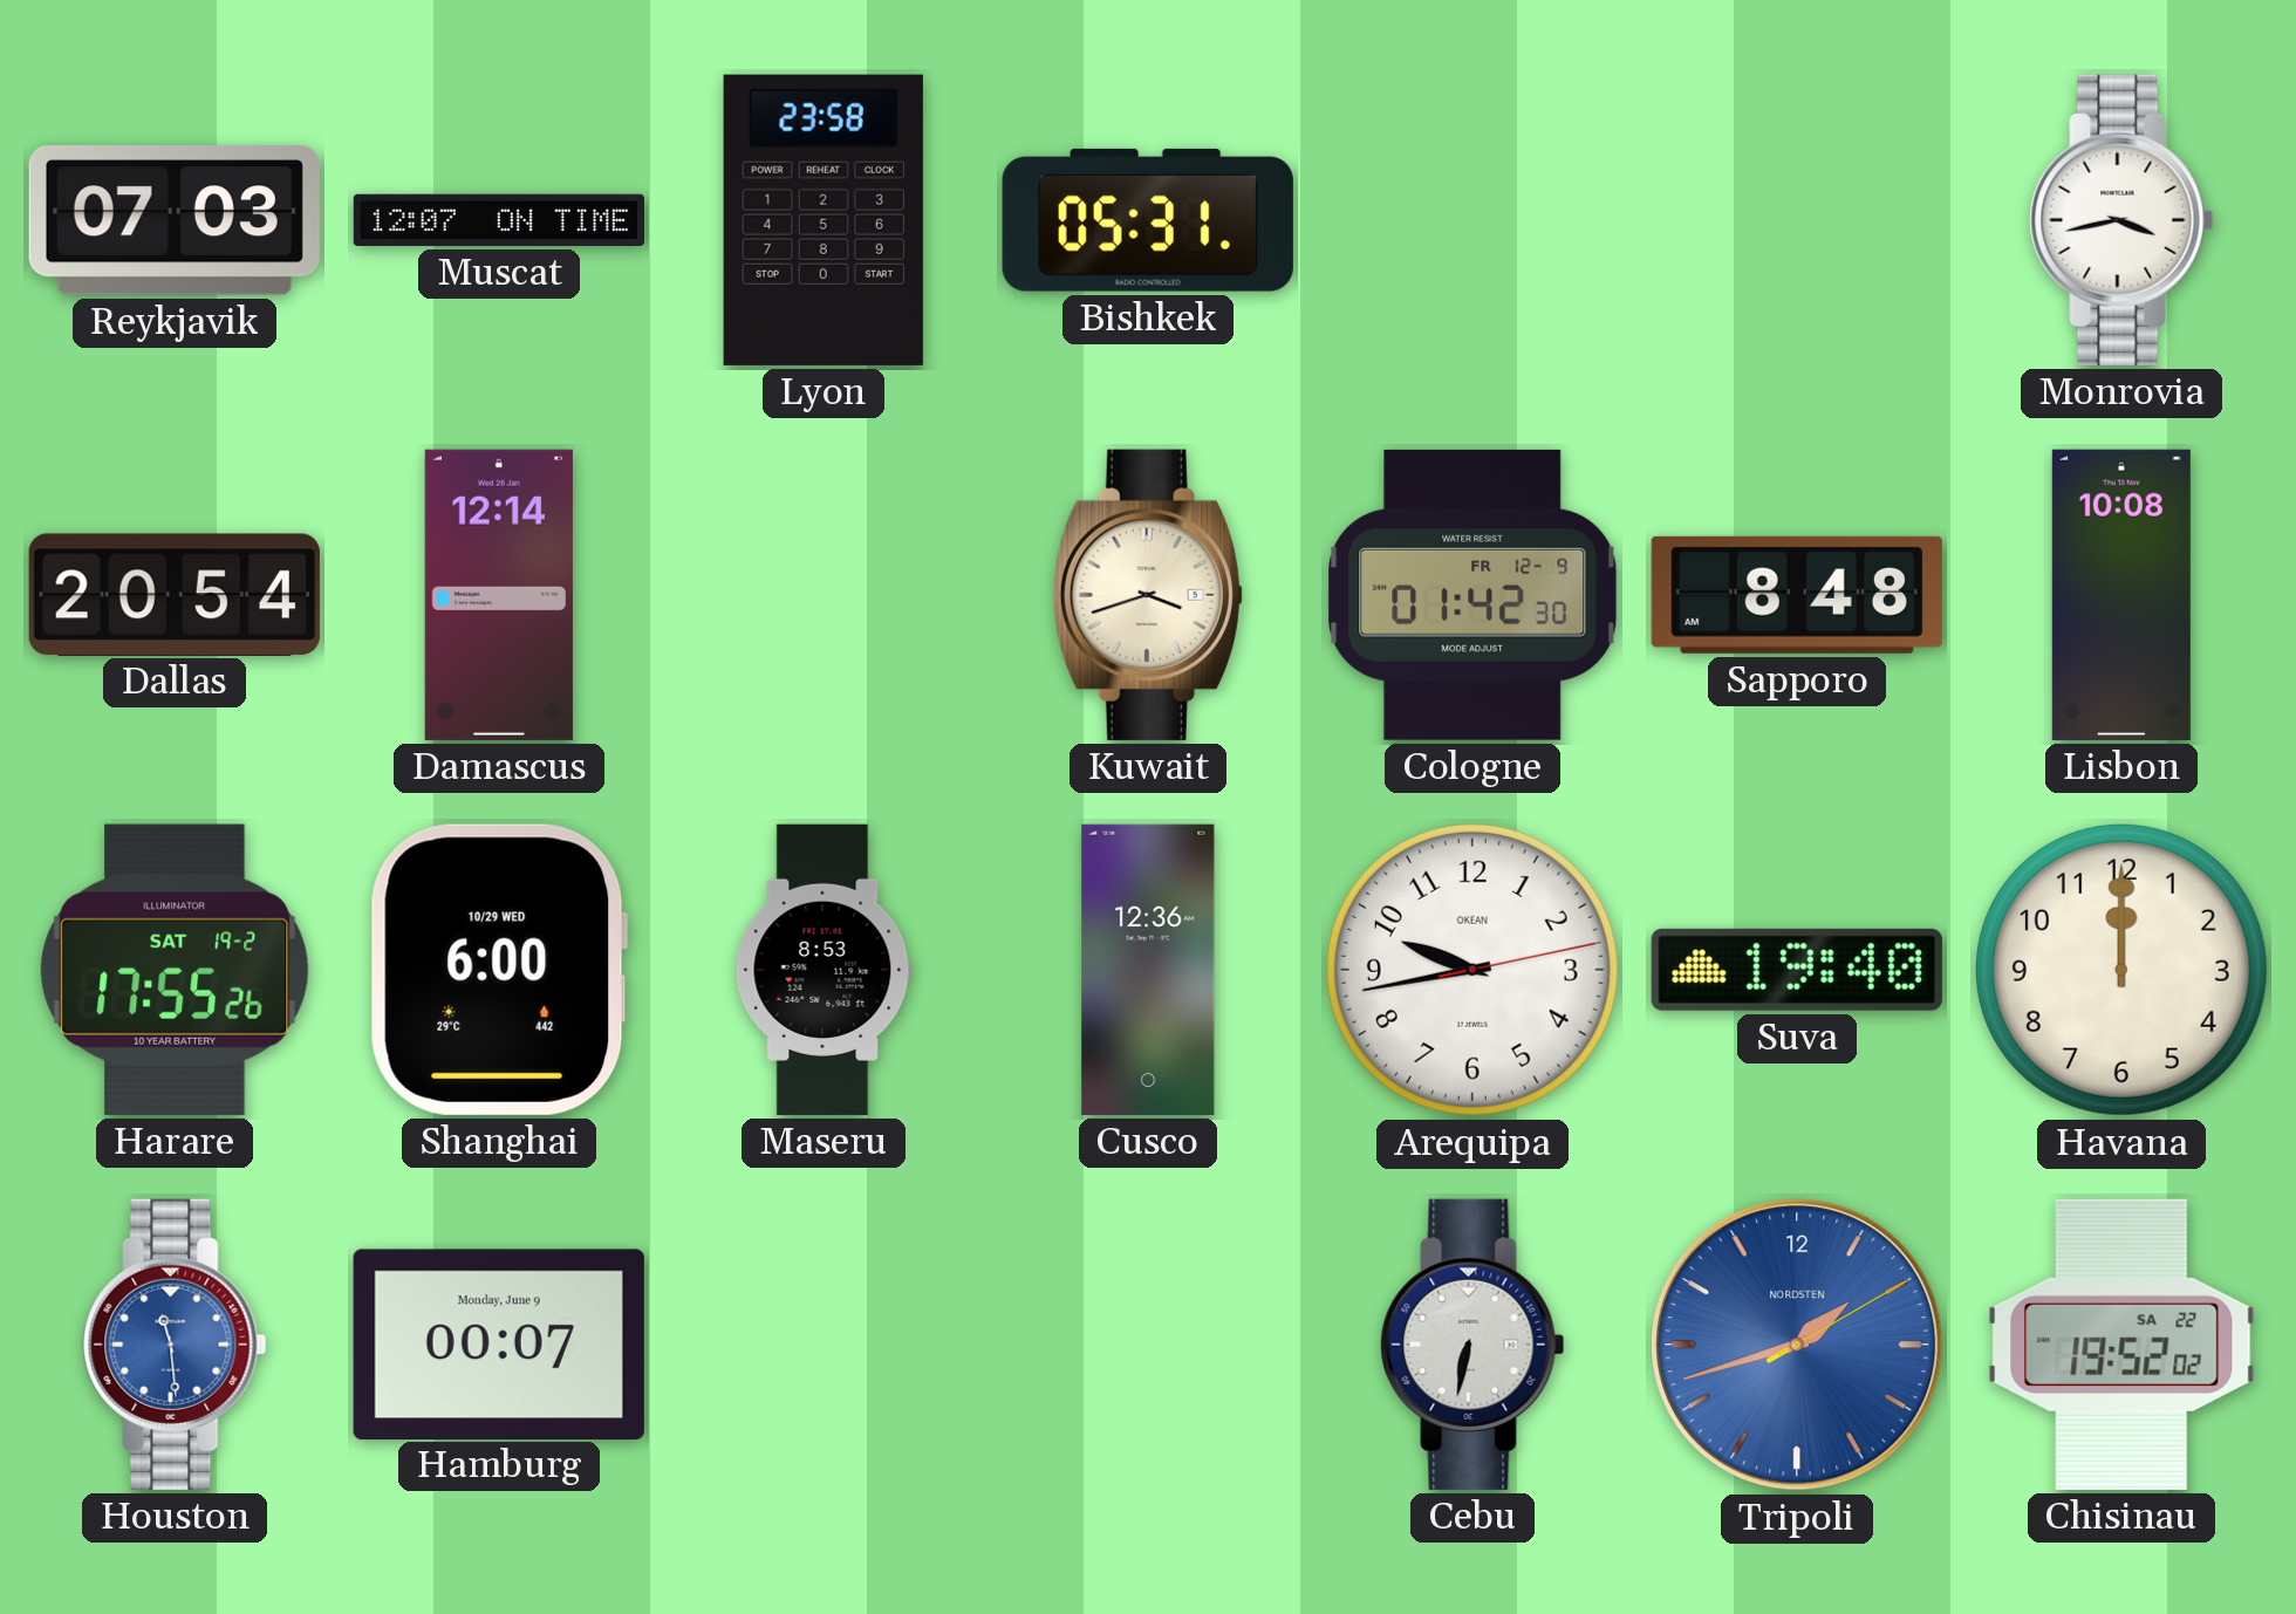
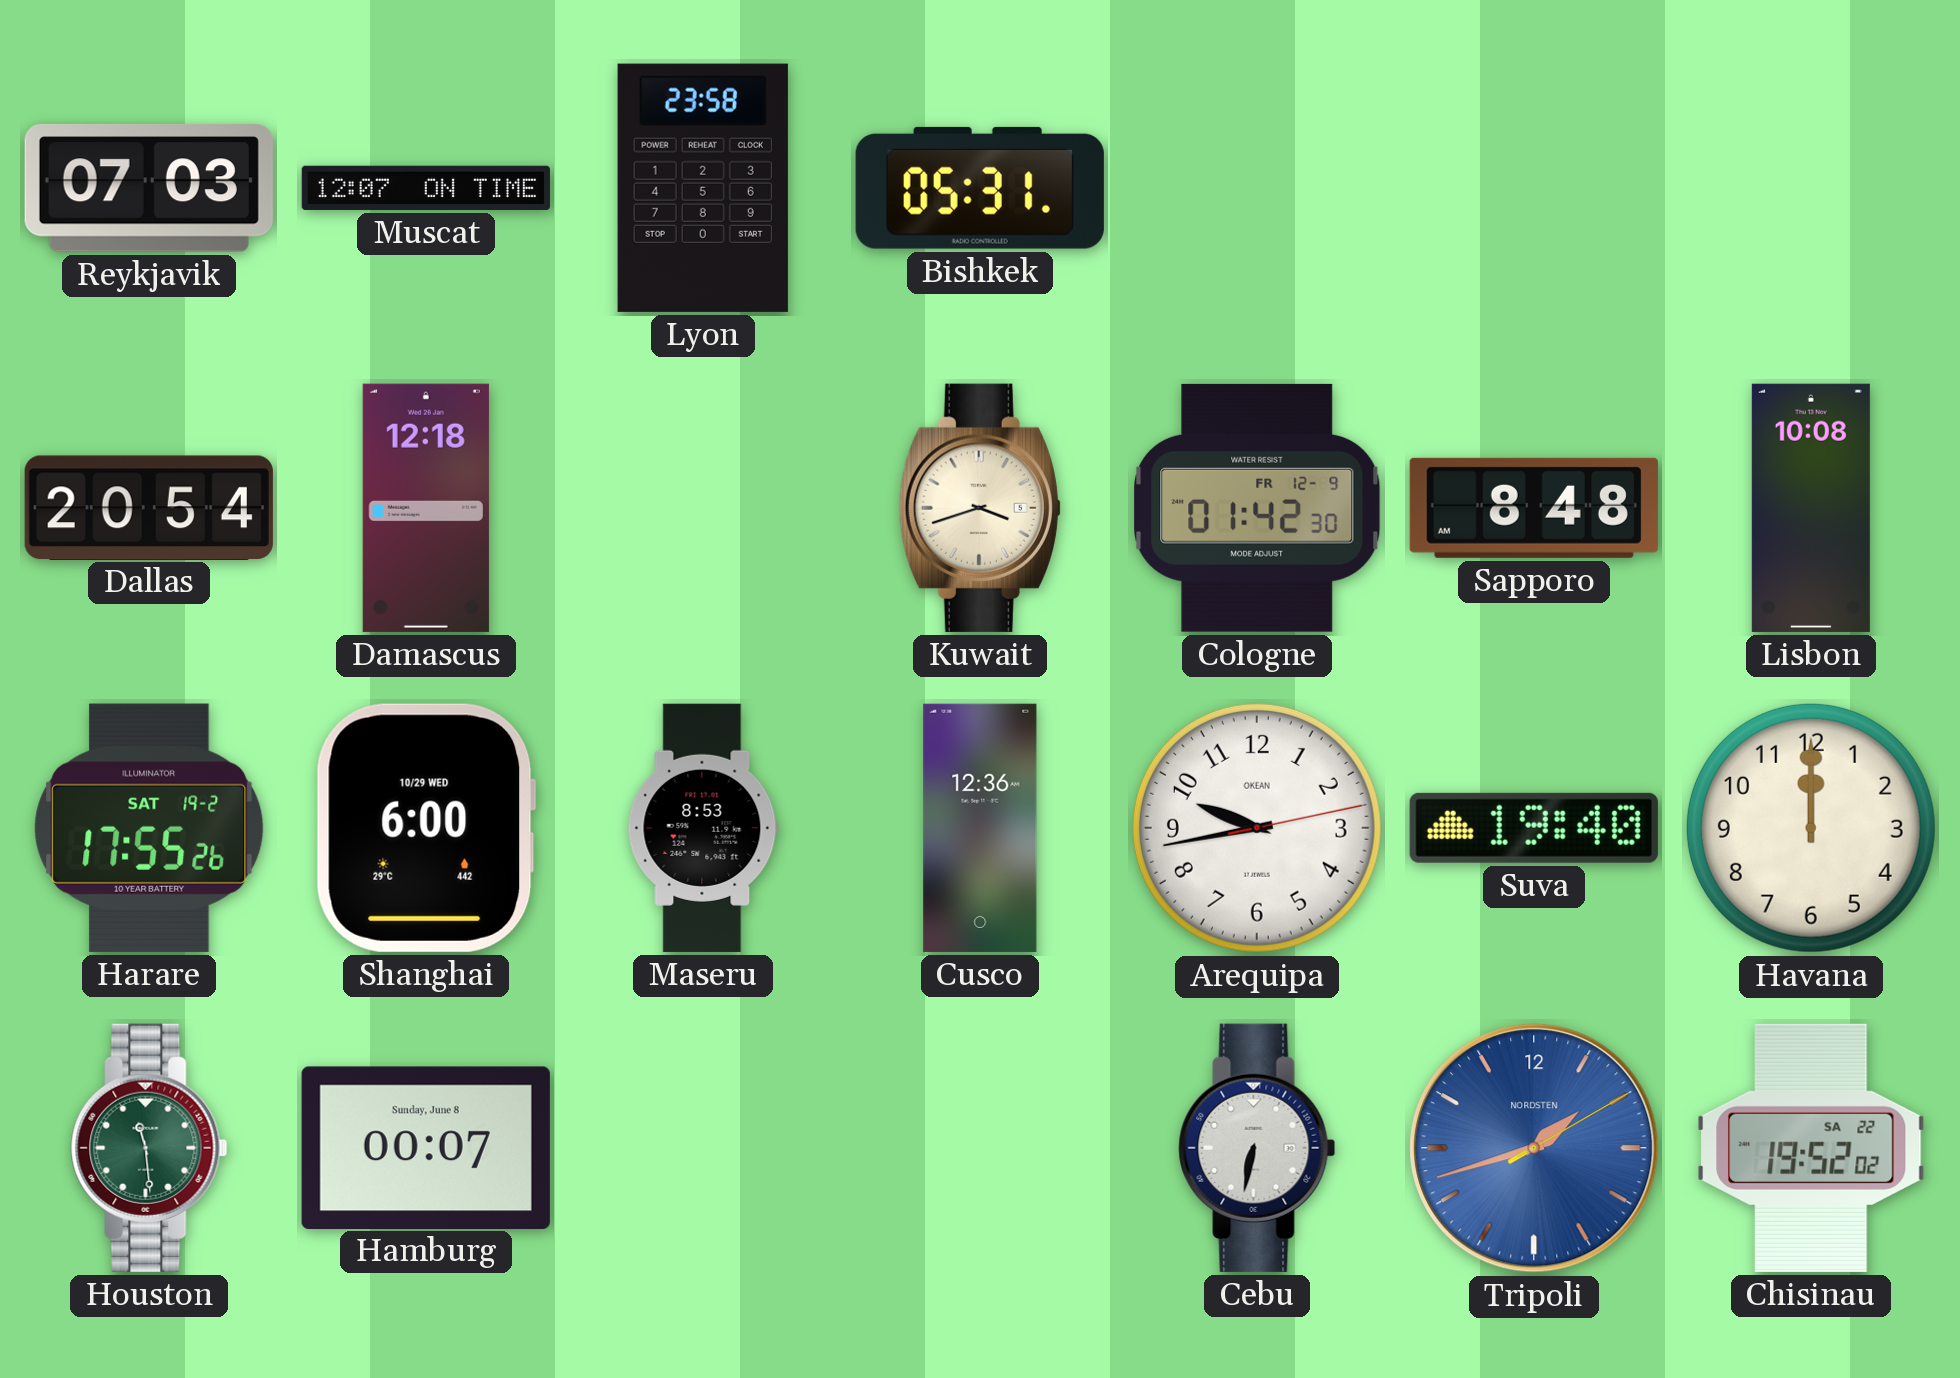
Monrovia: 3:43 -> none (2121, 220)
Damascus: 12:14 -> 12:18 (426, 508)
Houston dial: blue -> green (149, 1148)
Hamburg date: Monday, June 9 -> Sunday, June 8 (426, 1147)
